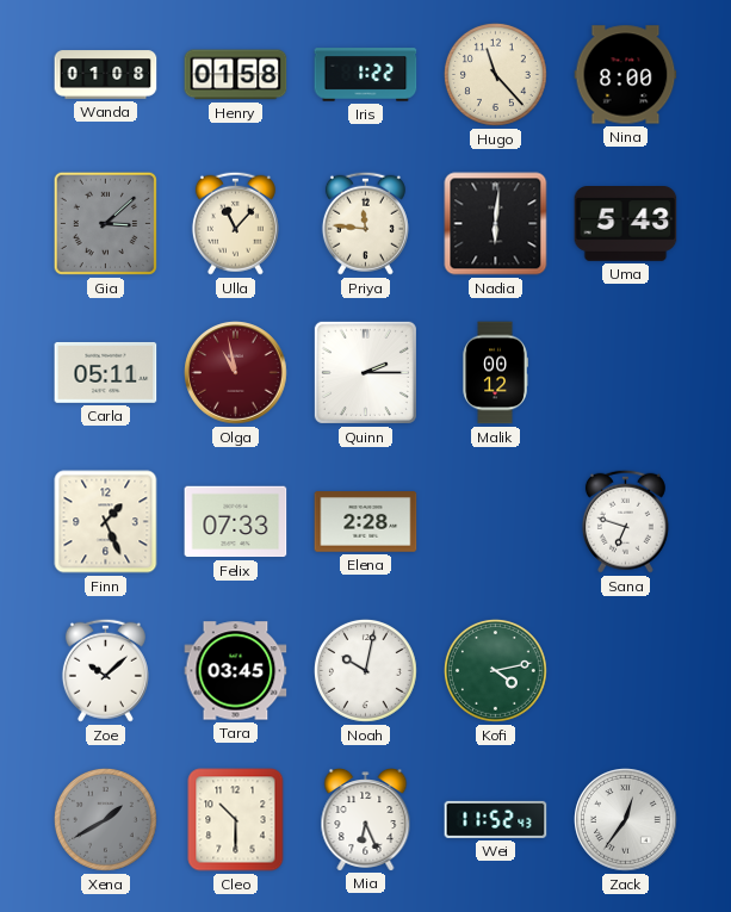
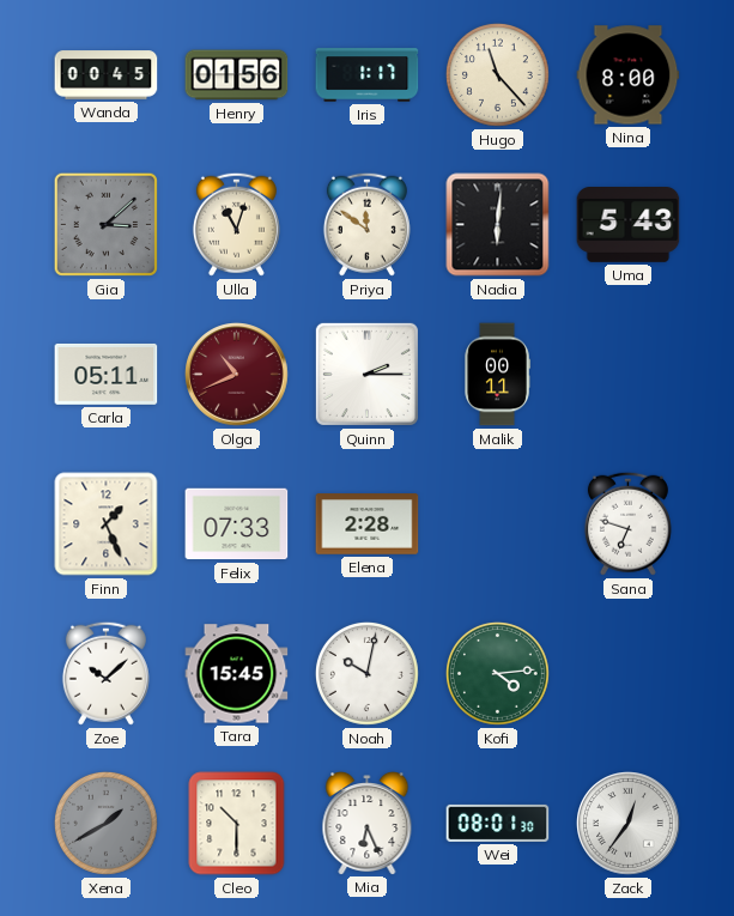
Wanda: 01:08 -> 00:45 (107, 75)
Henry: 01:58 -> 01:56 (237, 75)
Iris: 1:22 -> 1:17 (368, 75)
Ulla: 11:07 -> 11:03 (236, 224)
Priya: 11:46 -> 11:51 (366, 224)
Olga: 10:58 -> 10:41 (237, 375)
Malik: 00:12 -> 00:11 (497, 375)
Tara: 03:45 -> 15:45 (237, 674)
Kofi: 4:13 -> 4:14 (497, 673)
Wei: 11:52 -> 08:01 (498, 823)
